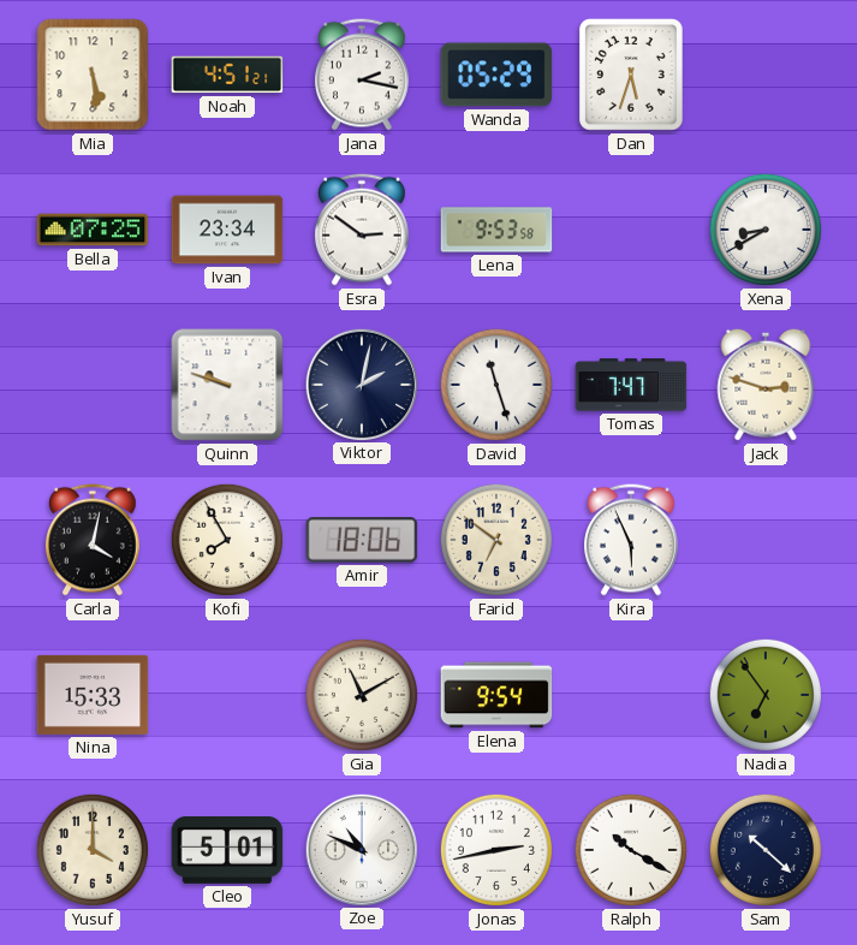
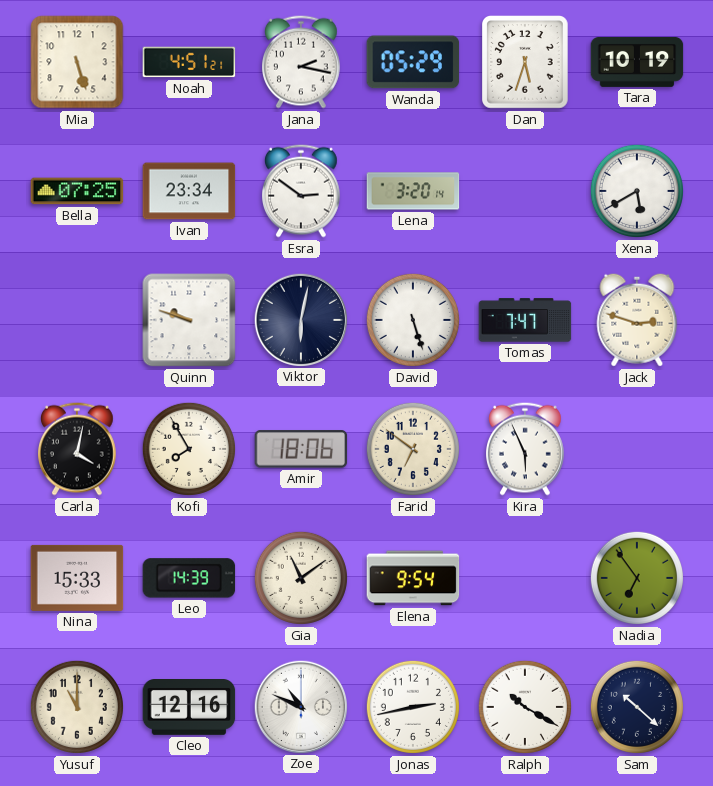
Mia: 5:29 -> 5:27 (77, 62)
Tara: none -> 10:19 (637, 62)
Lena: 9:53 -> 3:20 (413, 191)
Xena: 8:40 -> 5:40 (637, 191)
Viktor: 2:02 -> 6:02 (300, 319)
David: 11:27 -> 5:27 (413, 320)
Leo: none -> 14:39 (189, 578)
Gia: 11:10 -> 11:09 (301, 578)
Yusuf: 4:00 -> 11:00 (77, 707)
Cleo: 5:01 -> 12:16 (189, 708)
